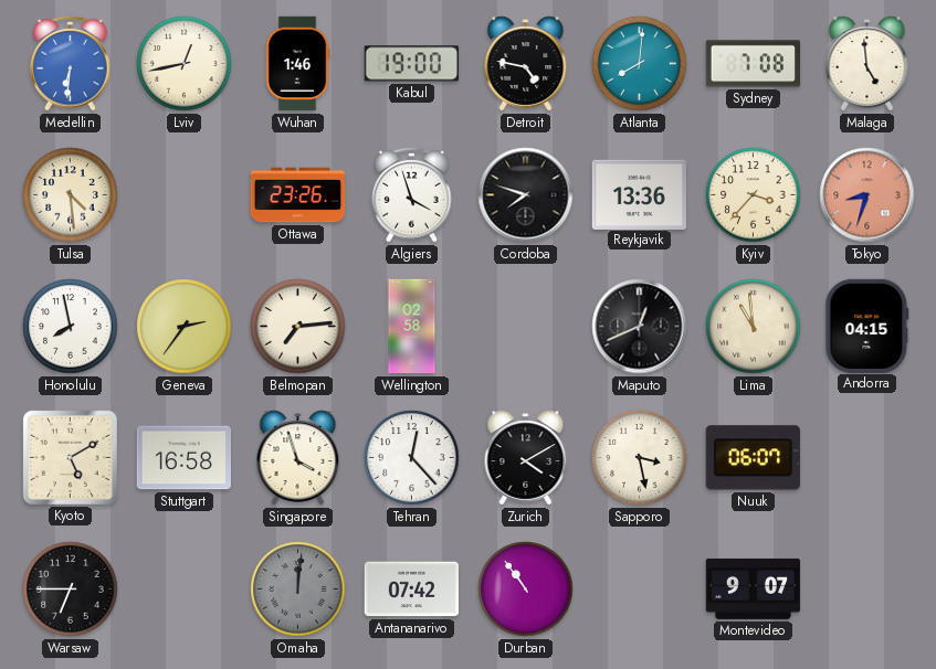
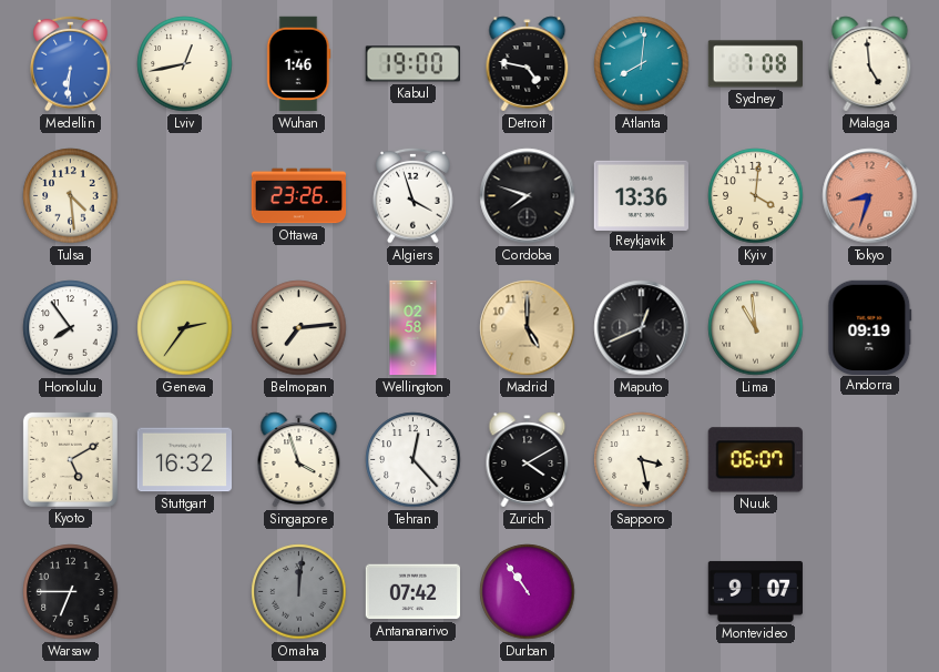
Kyiv: 3:37 -> 4:01 (756, 196)
Honolulu: 7:58 -> 7:54 (71, 328)
Madrid: none -> 5:00 (528, 328)
Andorra: 04:15 -> 09:19 (870, 327)
Stuttgart: 16:58 -> 16:32 (184, 460)
